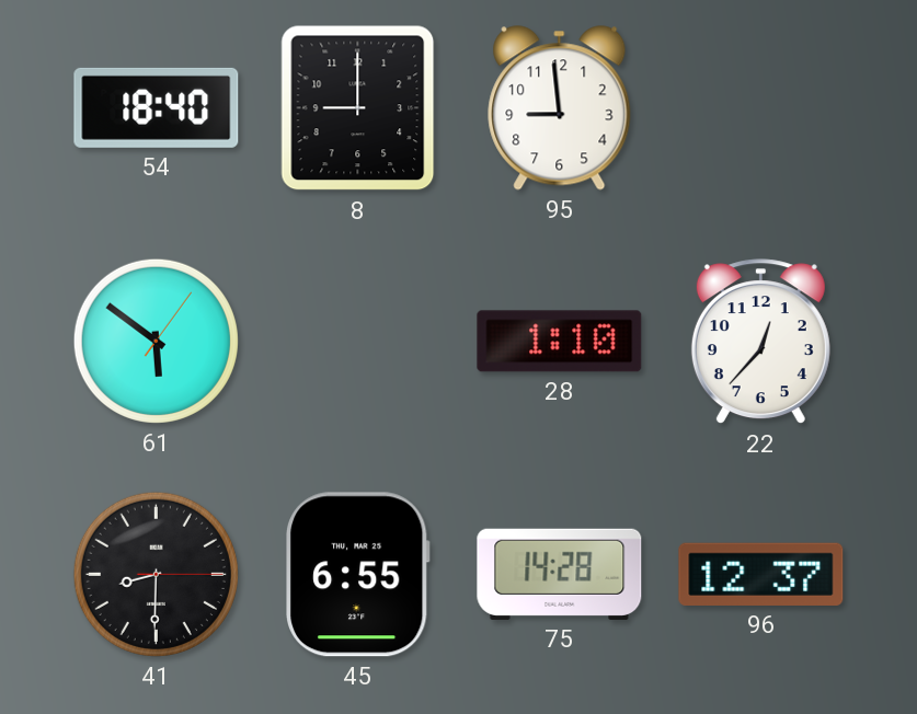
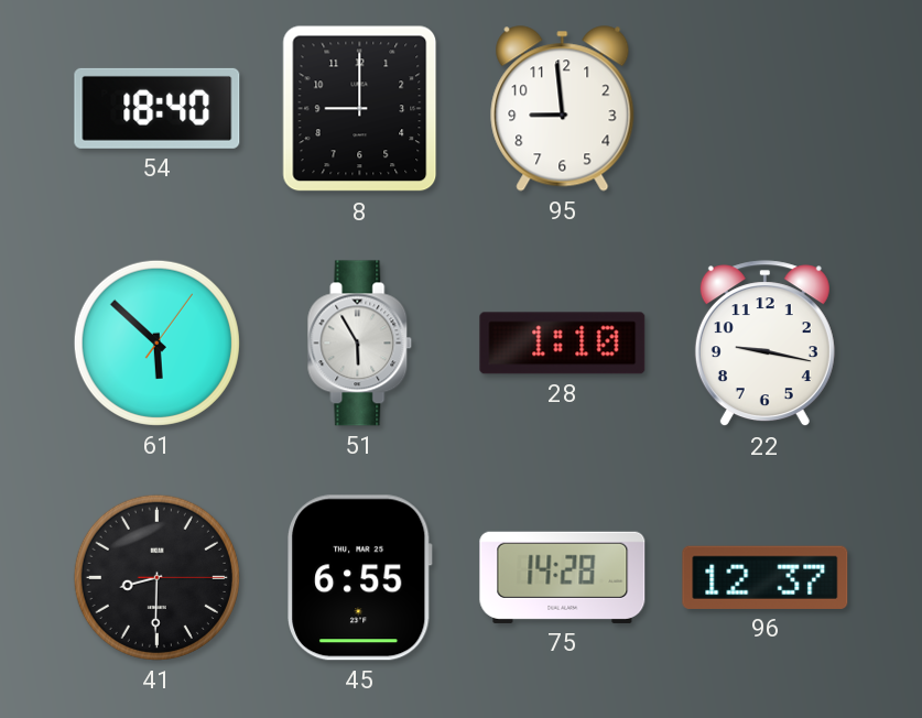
61: 5:51 -> 5:52 (156, 342)
51: none -> 5:55 (360, 344)
22: 12:37 -> 9:17 (764, 344)
